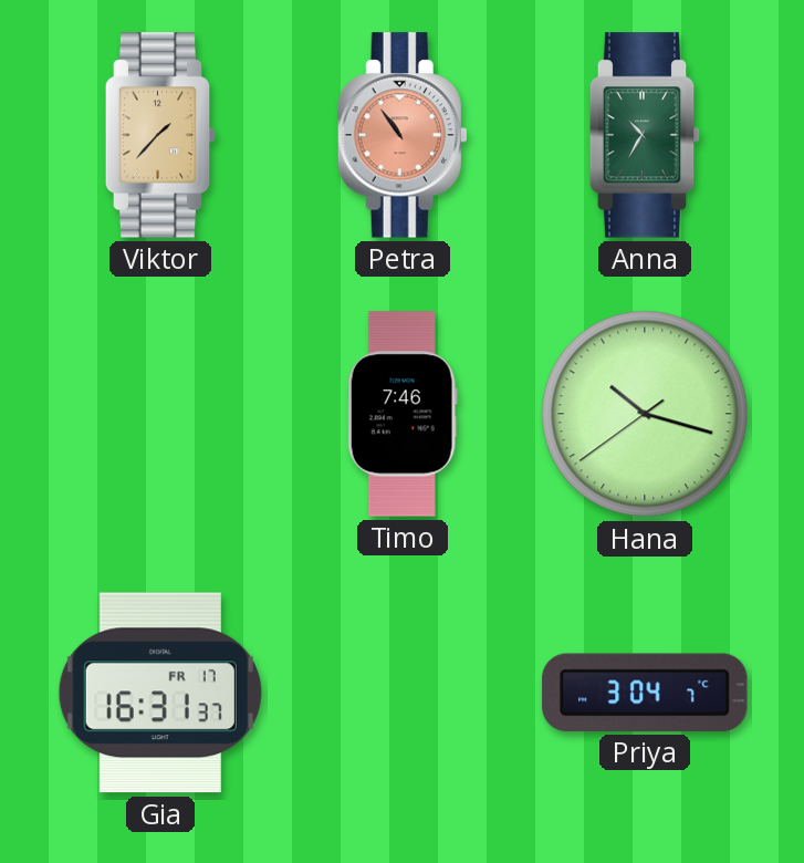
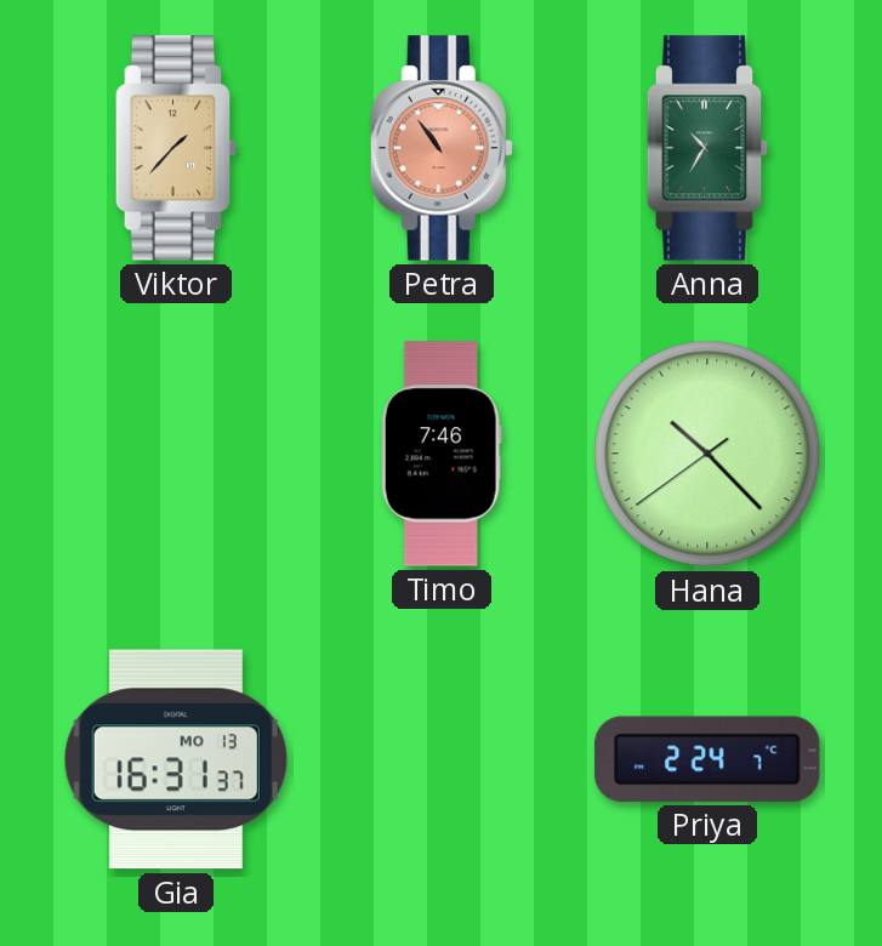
Hana: 10:17 -> 10:22 (707, 454)
Gia date: FR 17 -> MO 13 (176, 759)
Priya: 3:04 -> 2:24 (707, 759)
